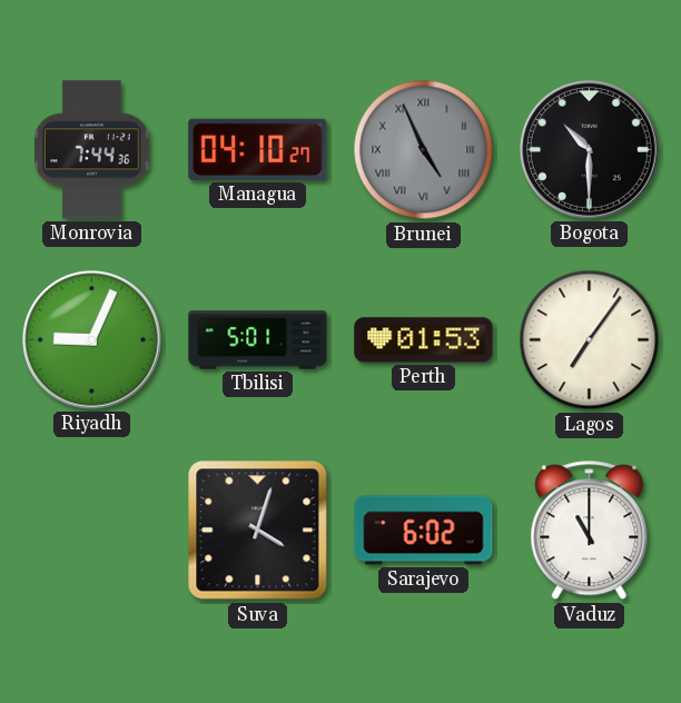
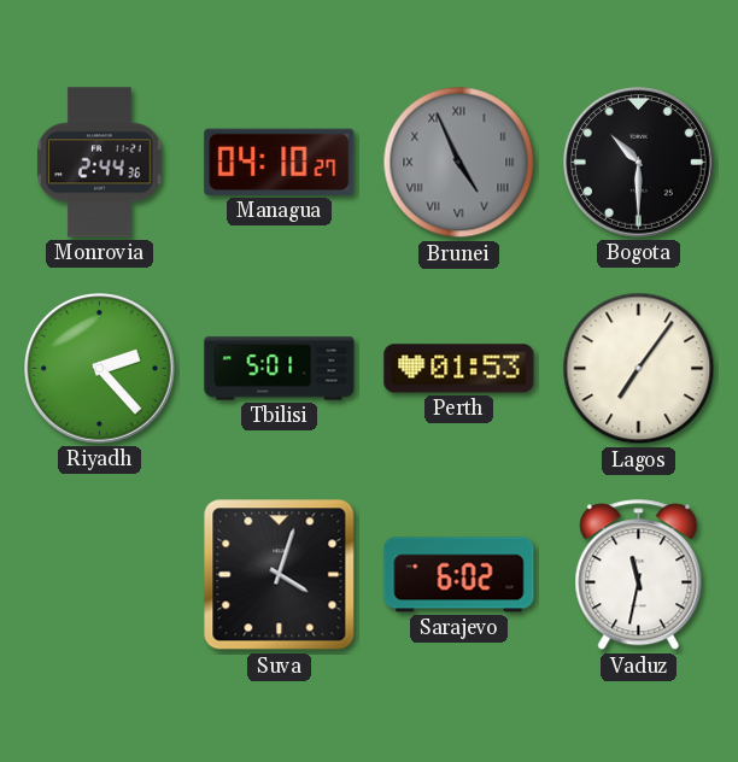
Monrovia: 7:44 -> 2:44 (100, 163)
Riyadh: 9:04 -> 2:23 (100, 369)
Vaduz: 11:00 -> 11:32 (639, 575)
